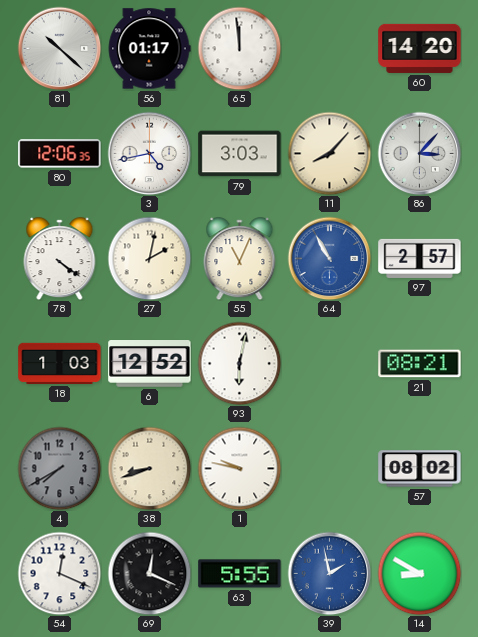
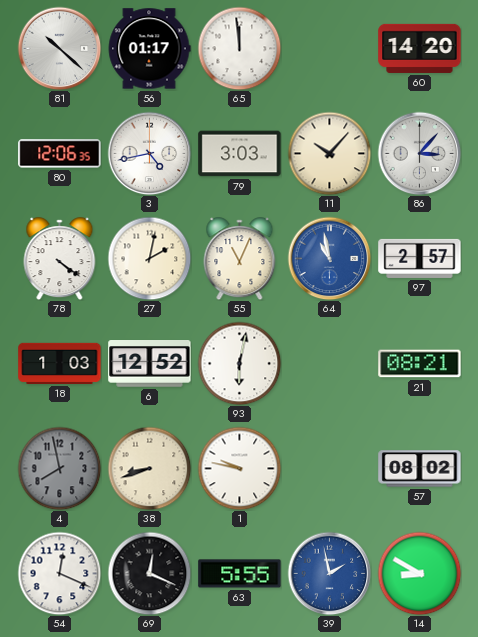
11: 8:07 -> 10:07 (329, 153)
64: 10:55 -> 10:58 (329, 258)
4: 7:40 -> 7:58 (59, 468)
